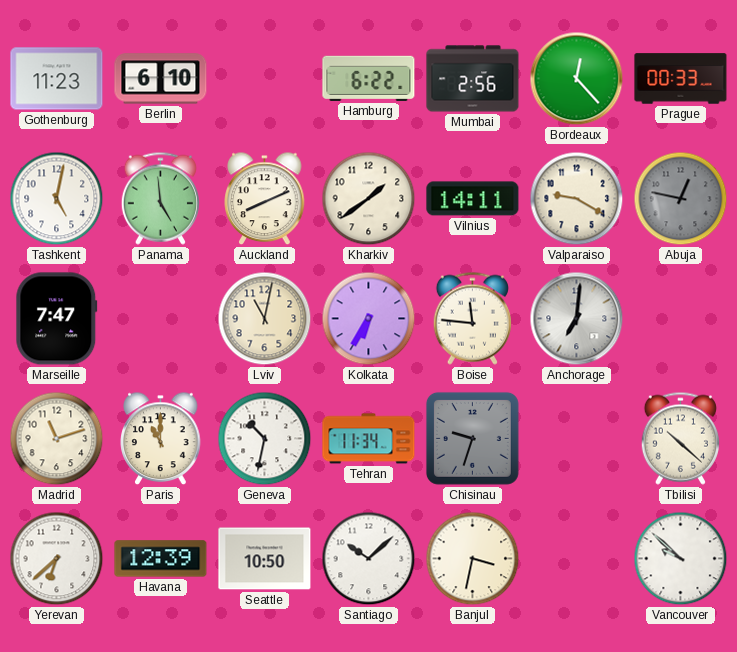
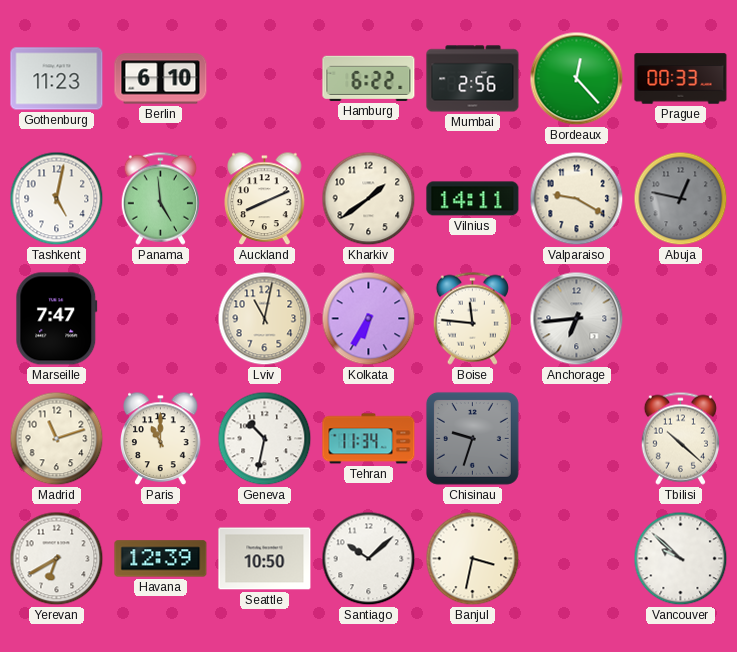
Anchorage: 7:01 -> 6:44 (577, 319)
Yerevan: 6:38 -> 6:40 (57, 559)
